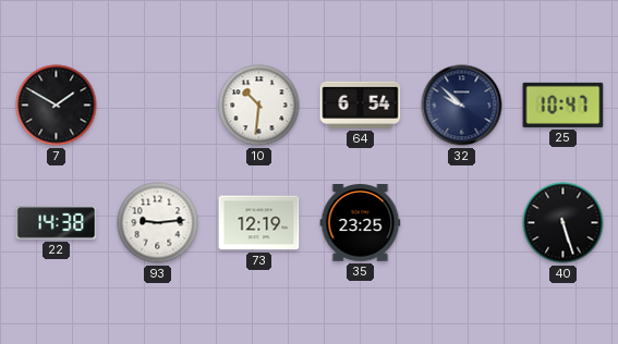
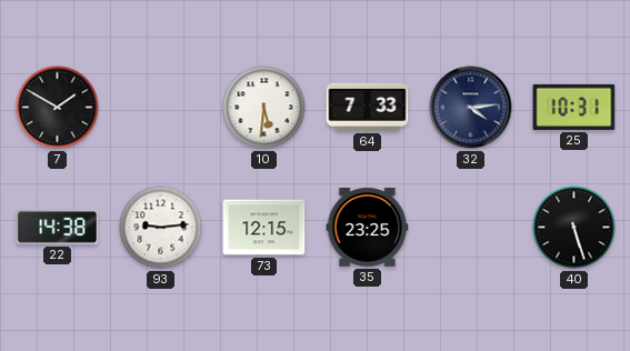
10: 10:31 -> 5:31 (264, 108)
64: 6:54 -> 7:33 (368, 107)
32: 9:52 -> 4:14 (471, 108)
25: 10:47 -> 10:31 (574, 107)
73: 12:19 -> 12:15 (264, 228)
